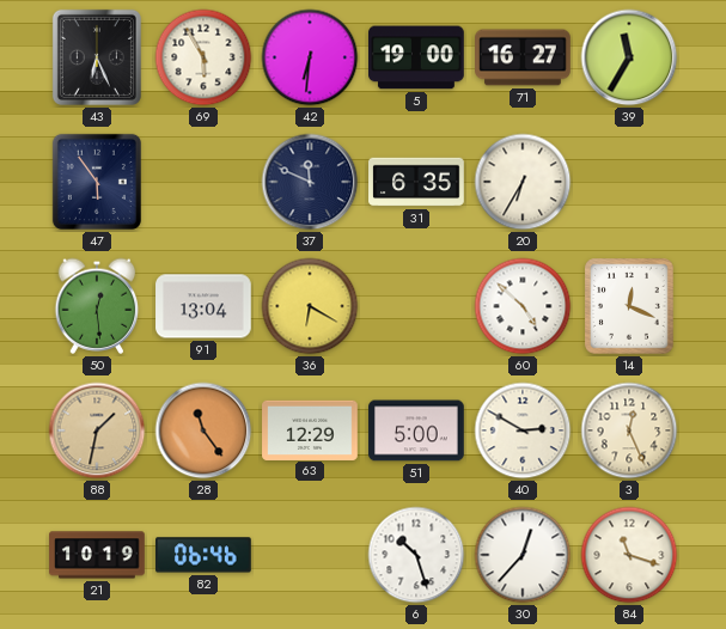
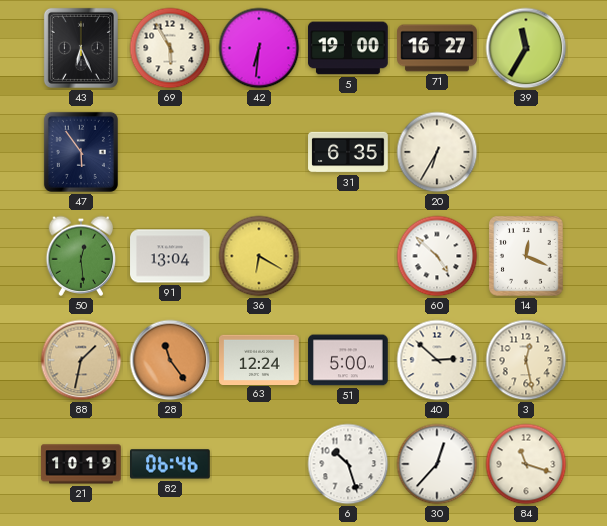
37: 11:49 -> none (310, 182)
63: 12:29 -> 12:24 (259, 359)
40: 2:50 -> 2:52 (437, 360)
3: 12:26 -> 12:28 (526, 360)
